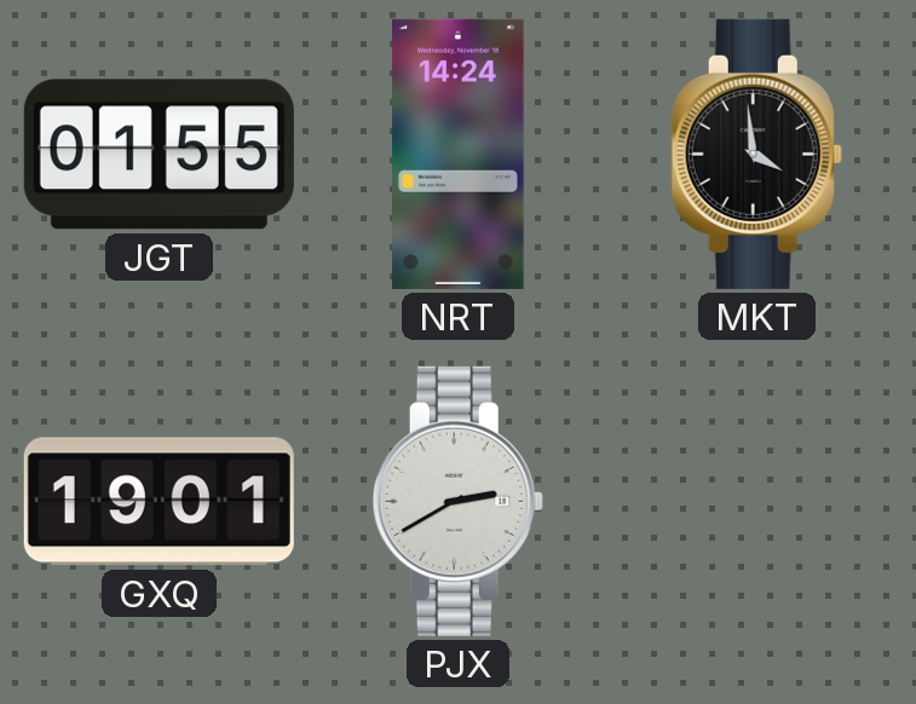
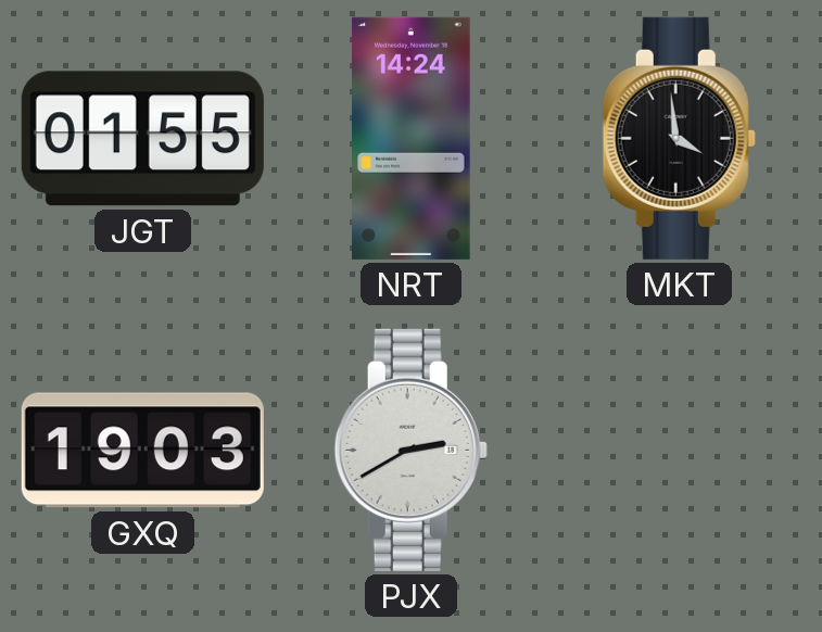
GXQ: 19:01 -> 19:03 (142, 451)
